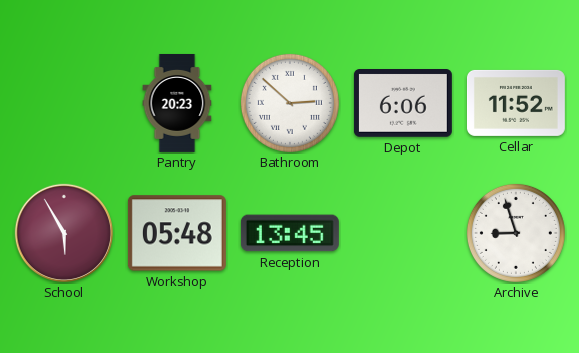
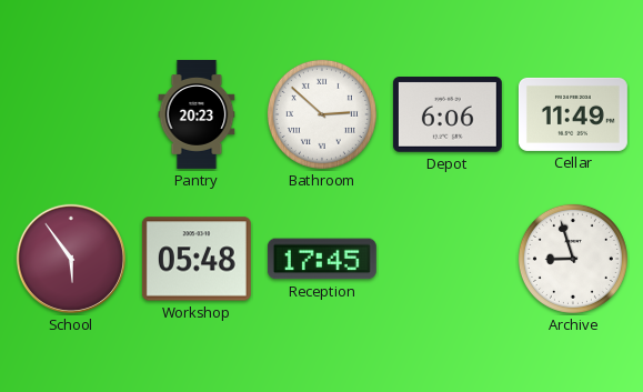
Cellar: 11:52 -> 11:49 (573, 114)
School: 5:55 -> 5:54 (71, 259)
Reception: 13:45 -> 17:45 (322, 259)
